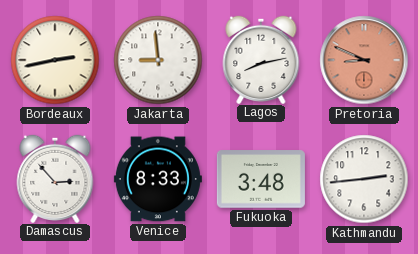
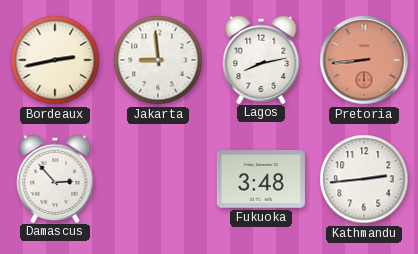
Pretoria: 8:49 -> 8:44 (364, 60)
Venice: 8:33 -> none (158, 179)
